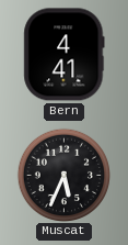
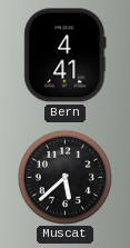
Muscat: 5:34 -> 5:38 (64, 177)
